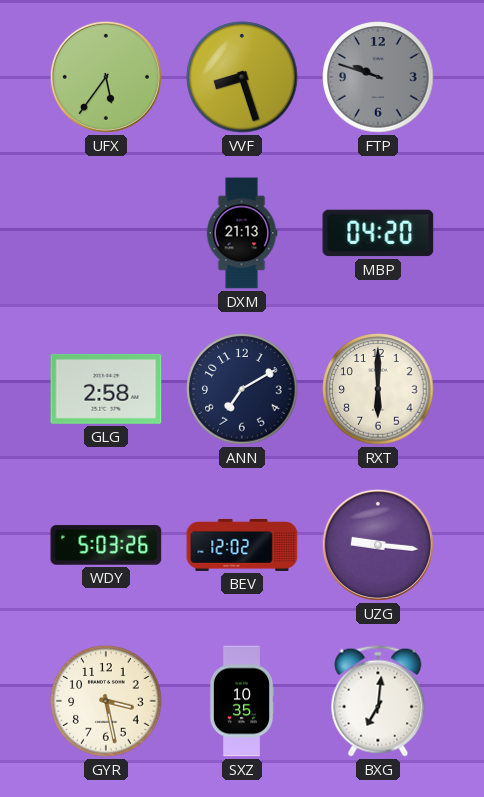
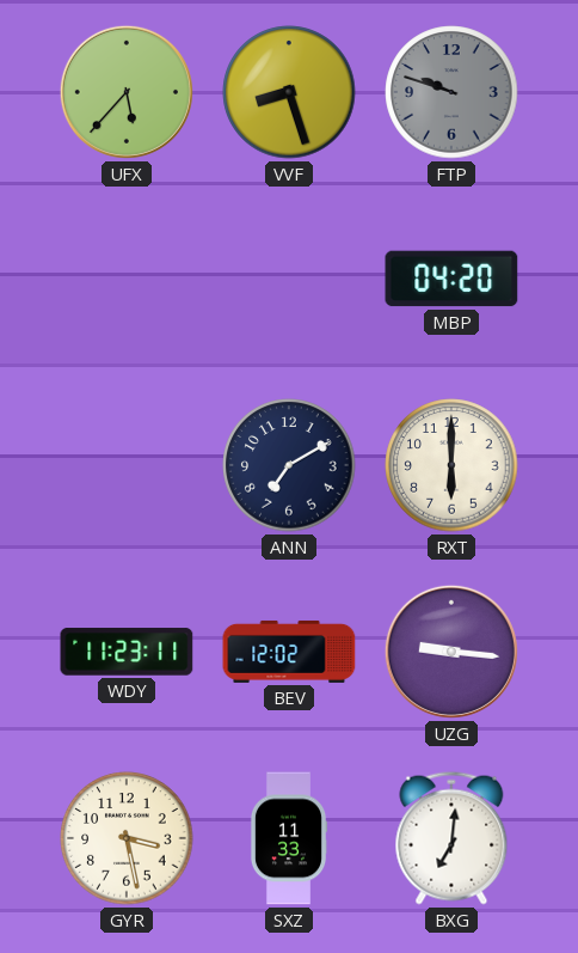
UFX: 5:36 -> 5:37 (127, 92)
DXM: 21:13 -> none (242, 233)
GLG: 2:58 -> none (106, 389)
WDY: 5:03 -> 11:23 (127, 652)
SXZ: 10:35 -> 11:33 (289, 838)
